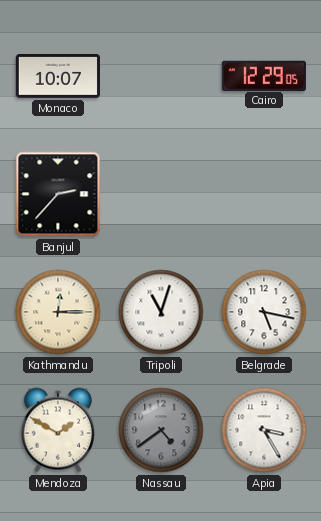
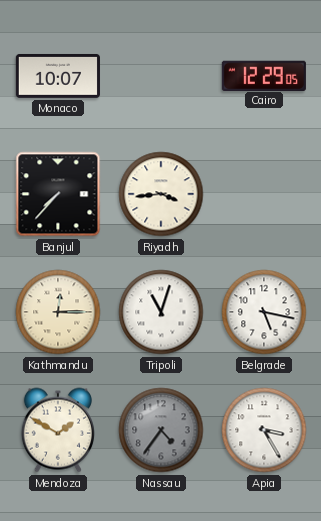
Banjul: 2:37 -> 7:37 (58, 194)
Riyadh: none -> 3:44 (161, 194)
Nassau: 4:39 -> 4:36 (161, 430)
